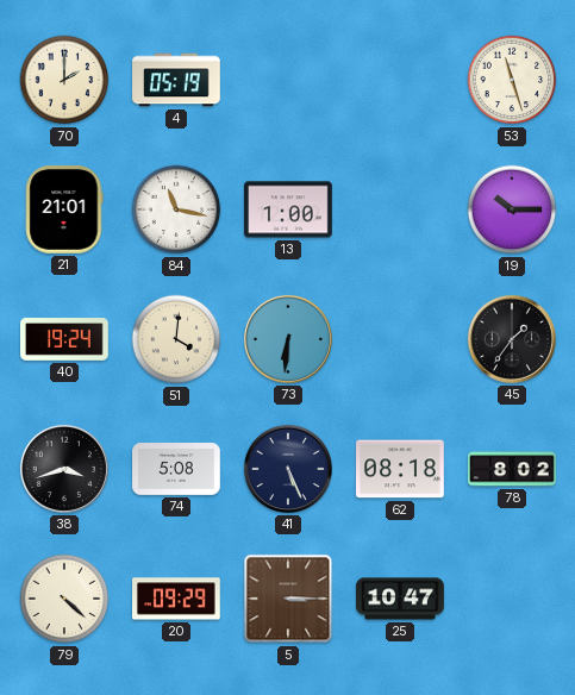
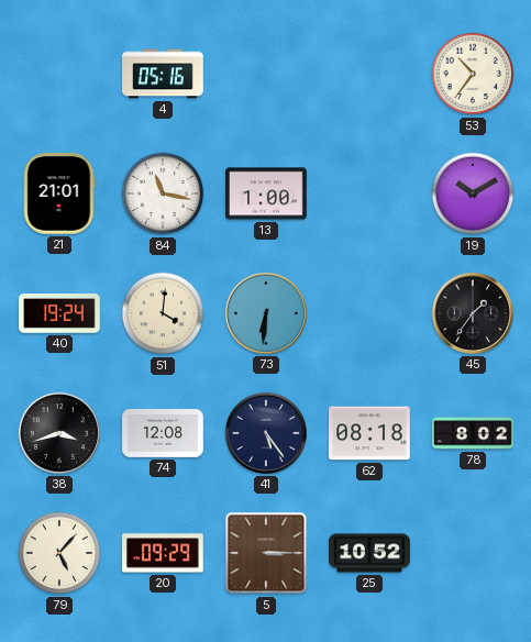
70: 2:00 -> none (64, 80)
4: 05:19 -> 05:16 (163, 74)
53: 11:27 -> 10:36 (473, 74)
19: 10:15 -> 10:10 (473, 193)
74: 5:08 -> 12:08 (163, 434)
41: 5:26 -> 5:24 (266, 433)
79: 4:22 -> 5:07 (59, 553)
25: 10:47 -> 10:52 (369, 553)
